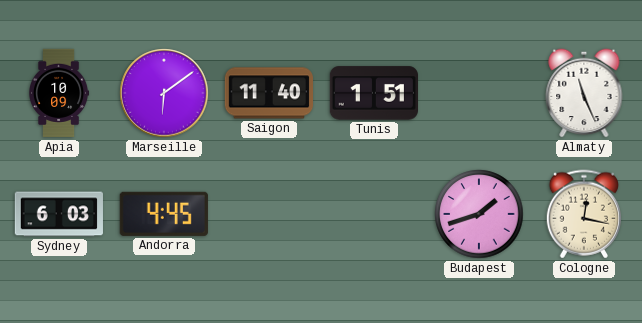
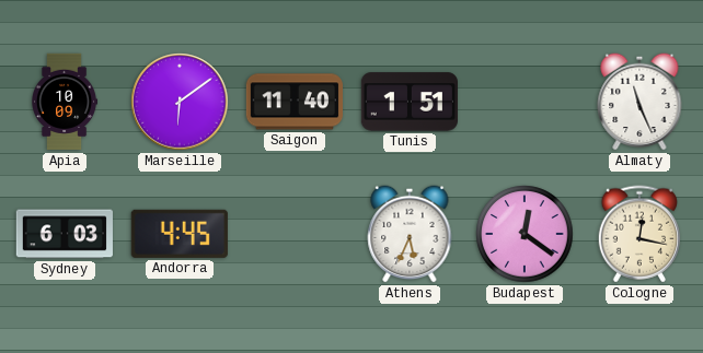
Athens: none -> 5:34 (410, 234)
Budapest: 1:42 -> 12:21 (525, 234)
